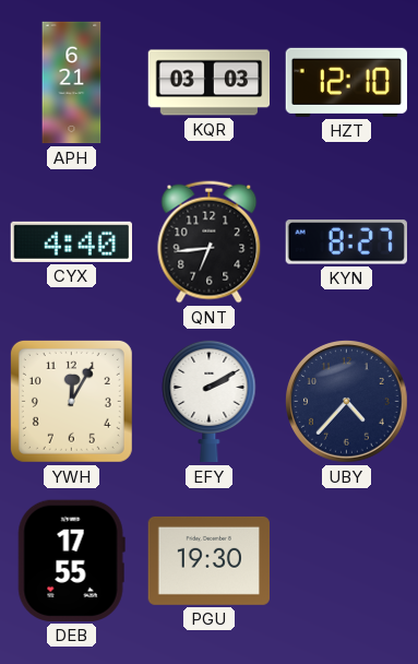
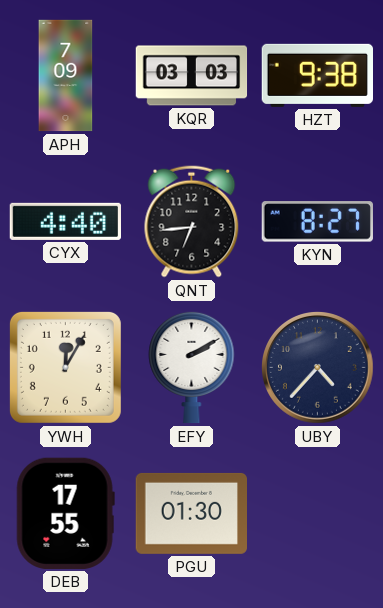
APH: 6:21 -> 7:09 (66, 76)
HZT: 12:10 -> 9:38 (317, 75)
PGU: 19:30 -> 01:30 (192, 513)
